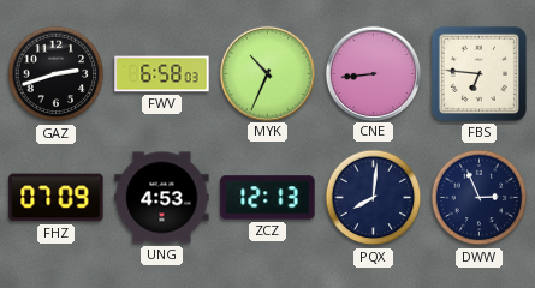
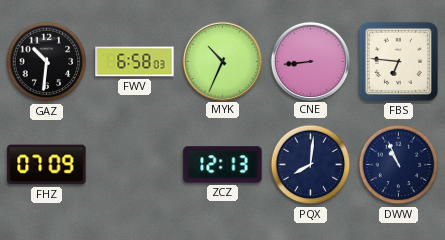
GAZ: 2:42 -> 10:31 (47, 62)
UNG: 4:53 -> none (162, 198)
DWW: 2:56 -> 10:56 (399, 165)
